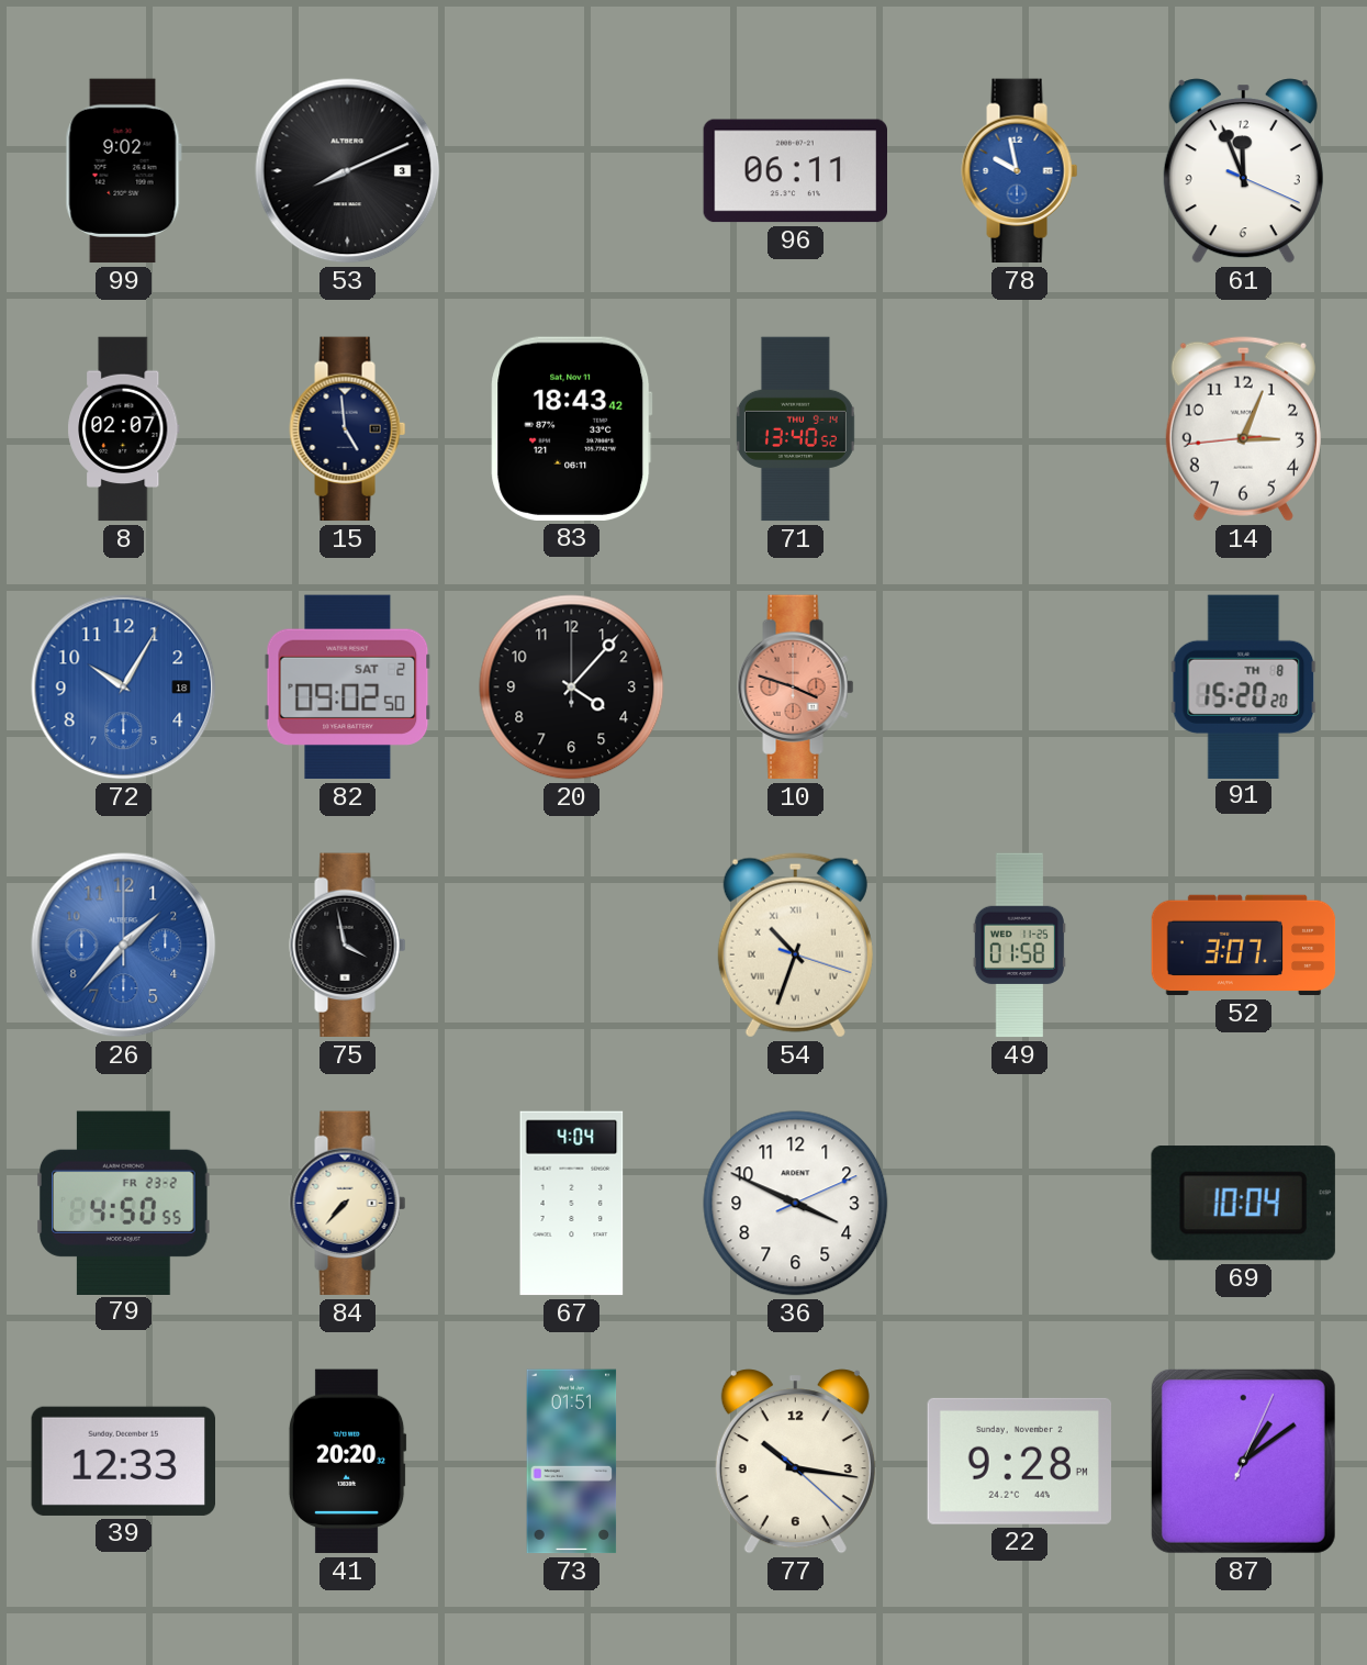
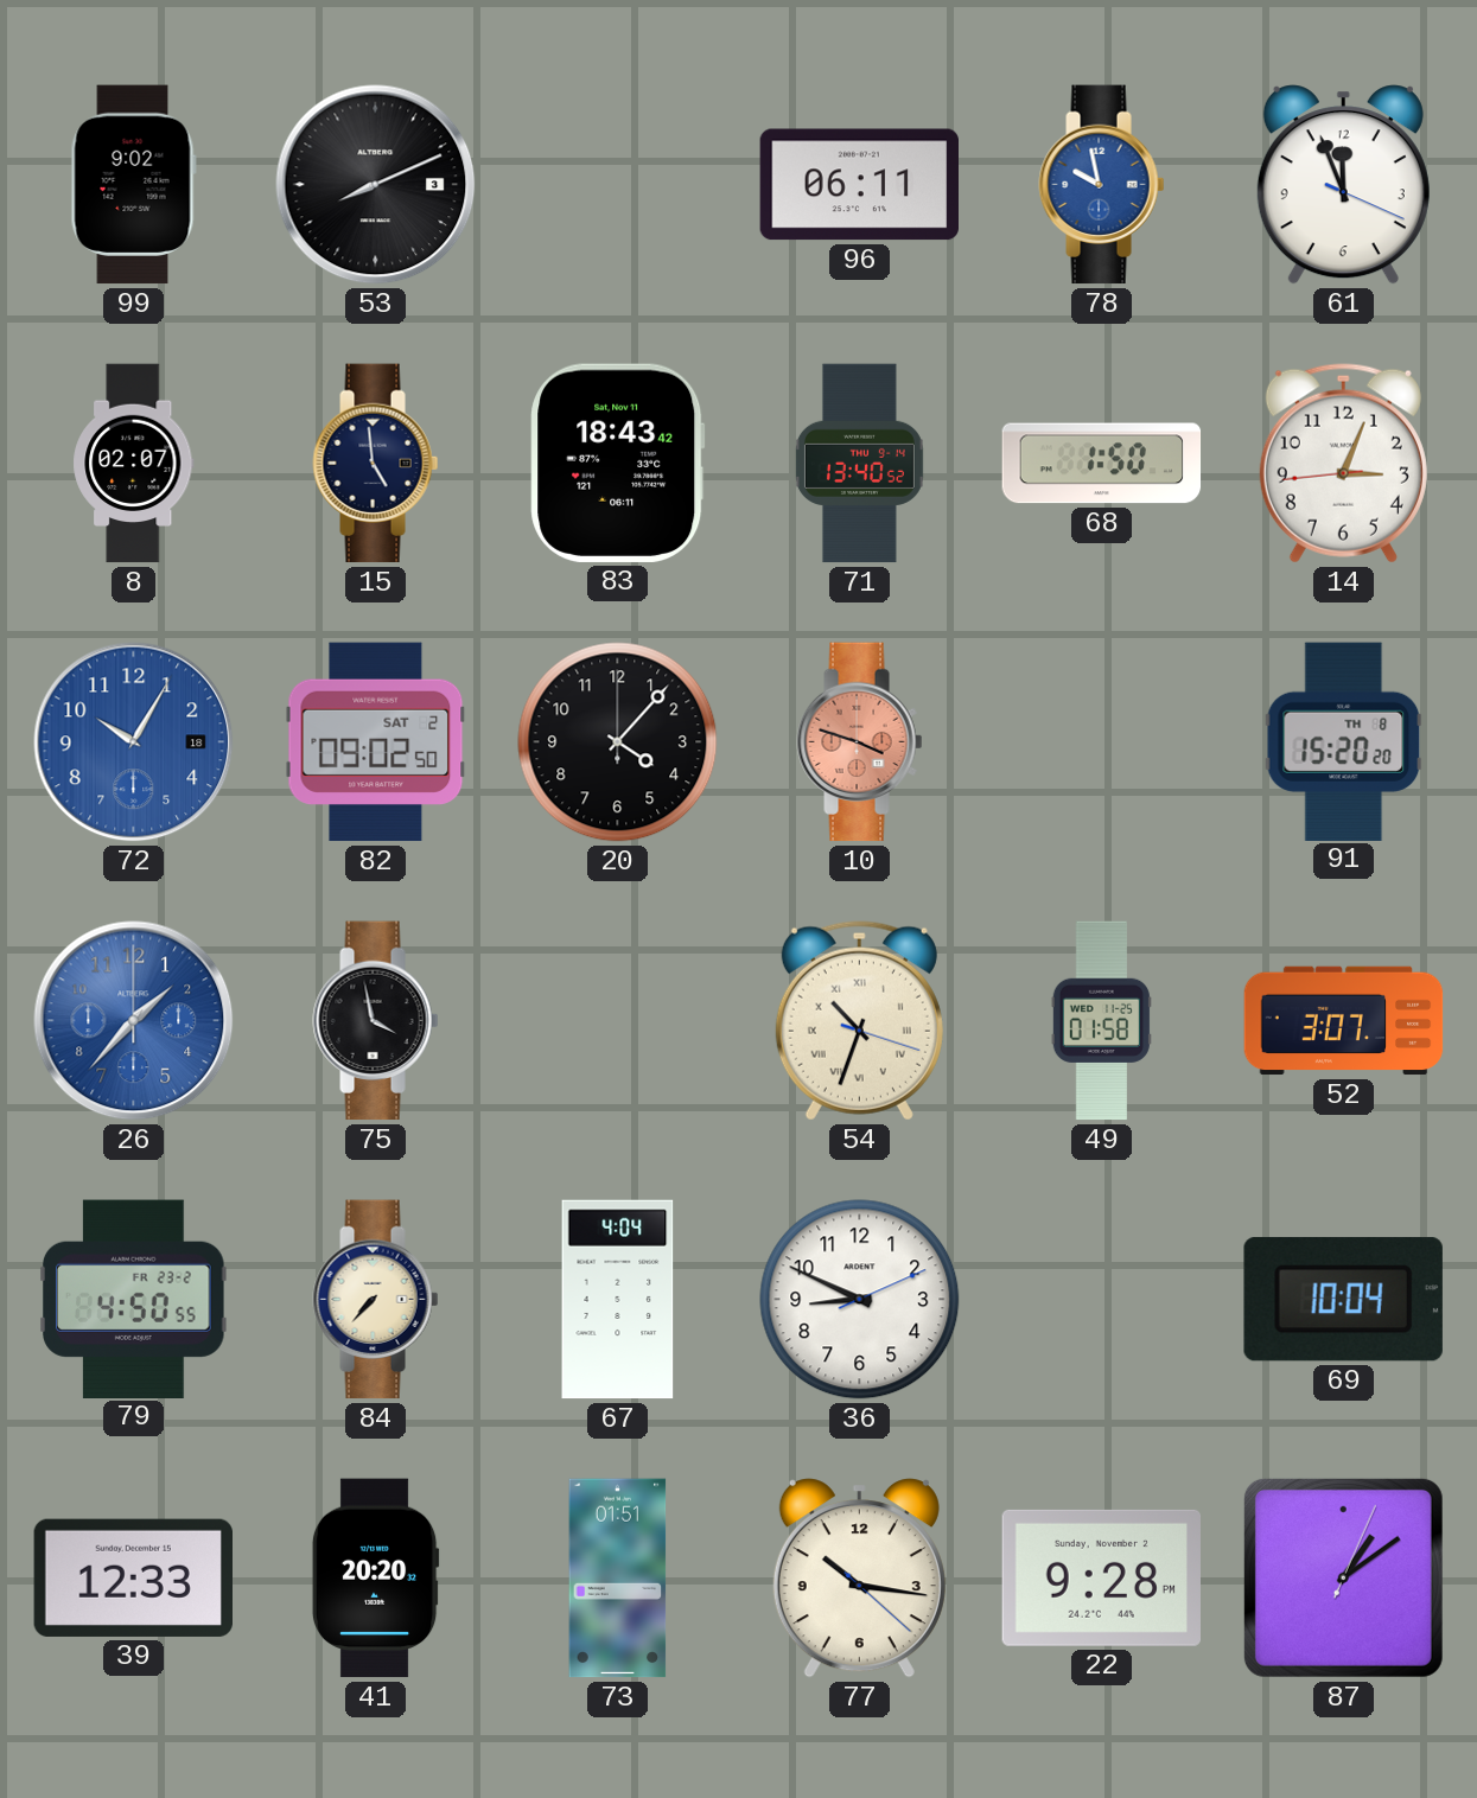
68: none -> 1:50 (1102, 464)
36: 3:49 -> 8:49 (860, 1300)
